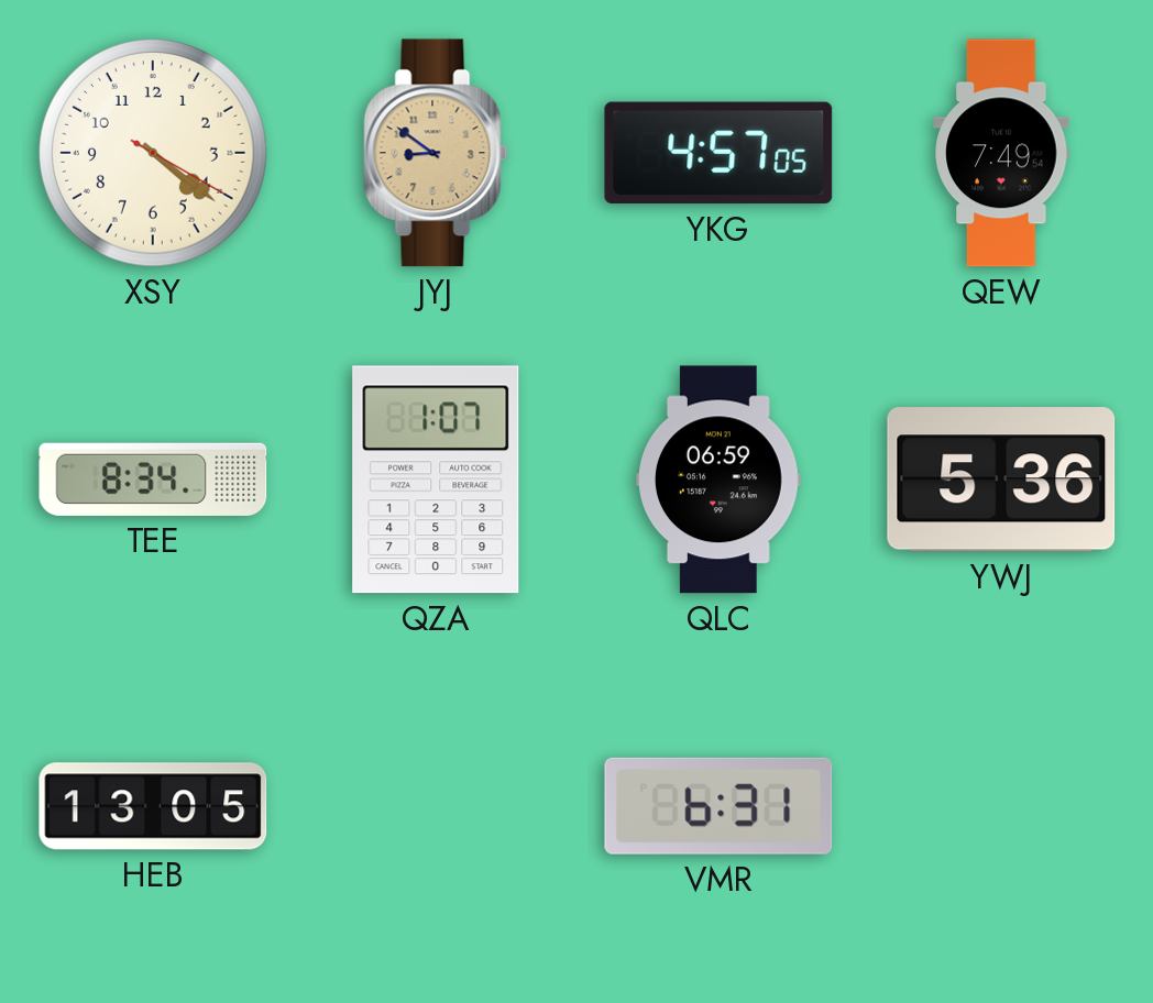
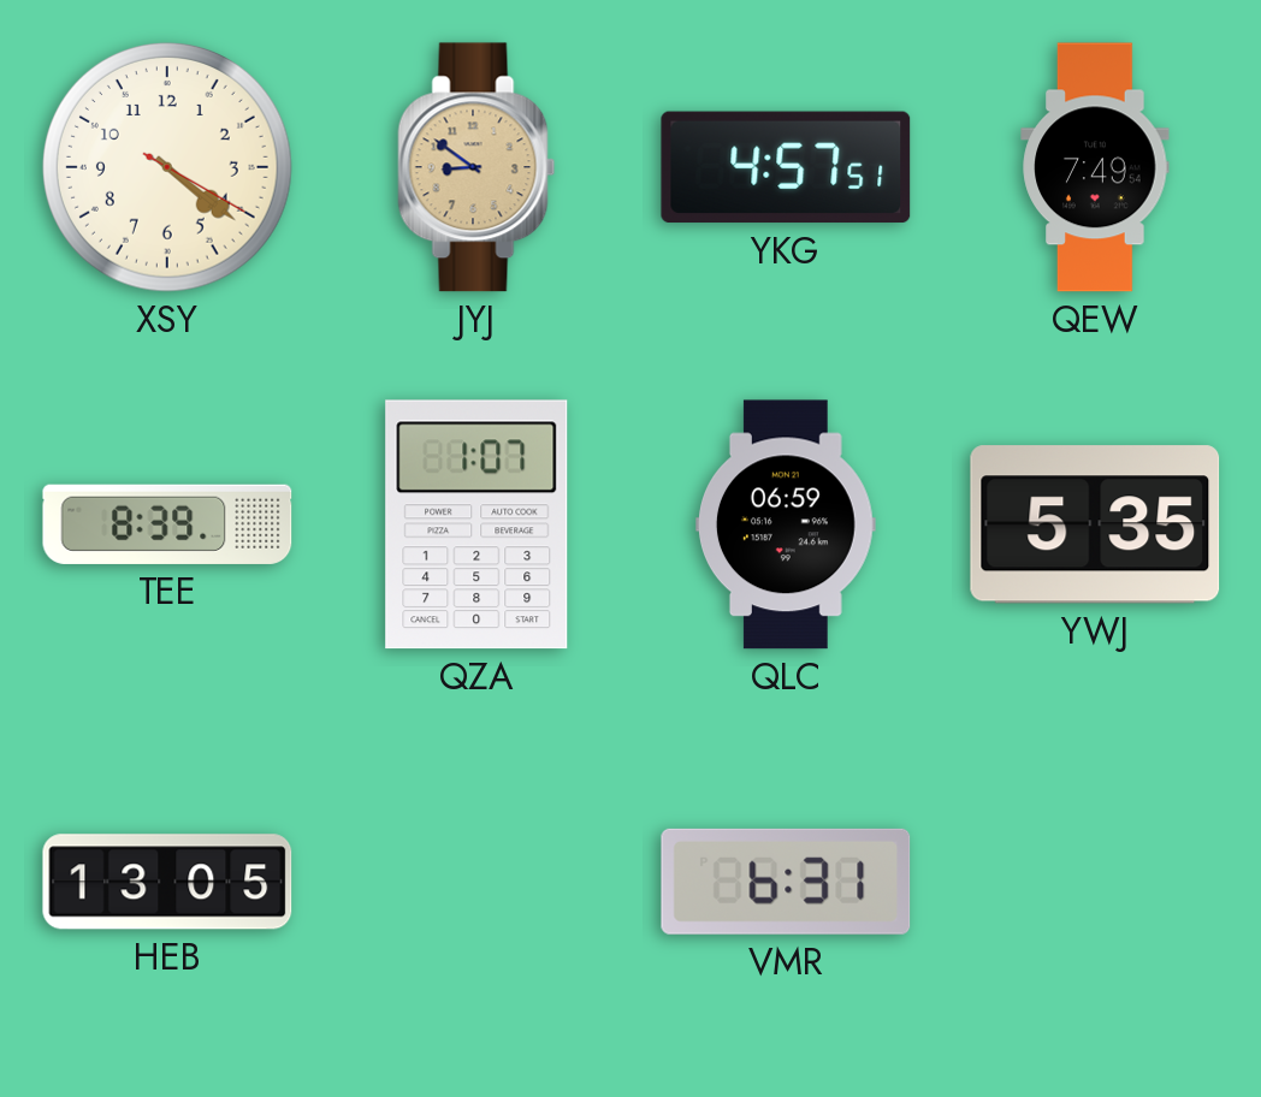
YKG: 4:57:05 -> 4:57:51 (786, 167)
TEE: 8:34 -> 8:39 (167, 524)
YWJ: 5:36 -> 5:35 (1095, 524)
